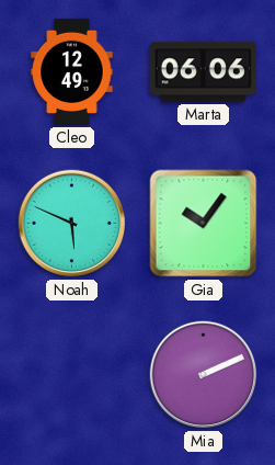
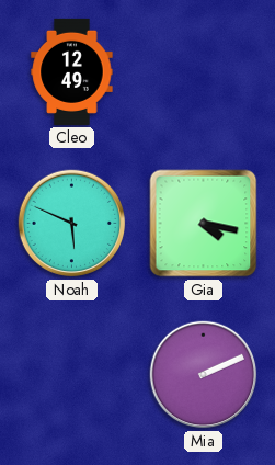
Marta: 06:06 -> none (203, 72)
Gia: 10:06 -> 4:17 (204, 224)
